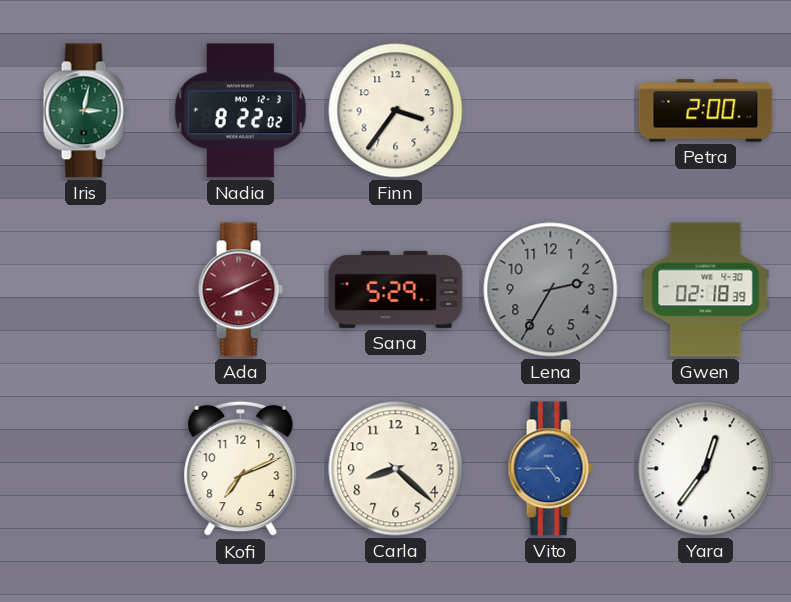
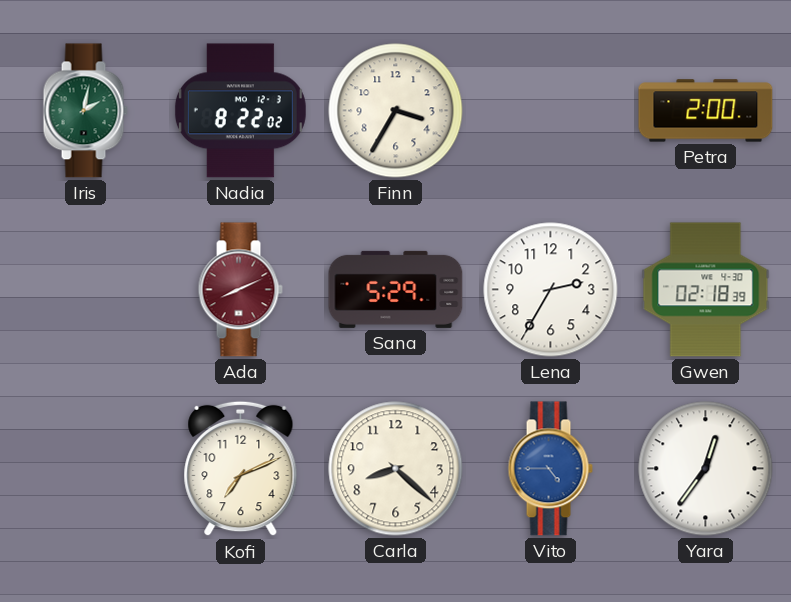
Iris: 3:02 -> 2:02 (85, 111)
Finn: 3:36 -> 3:35 (396, 111)
Lena dial: grey -> white (551, 290)
